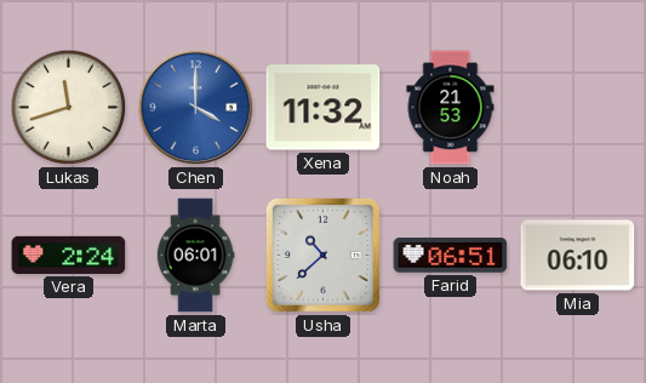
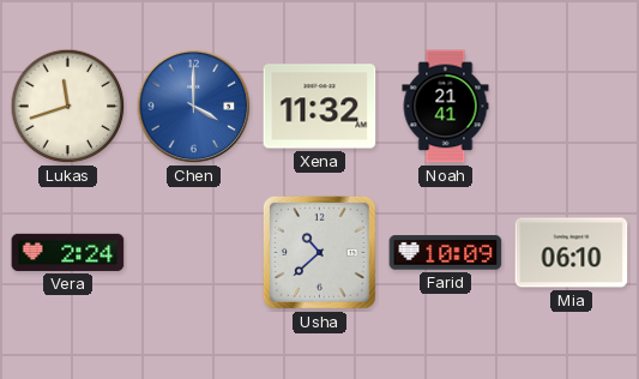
Noah: 21:53 -> 21:41 (446, 107)
Marta: 06:01 -> none (195, 256)
Farid: 06:51 -> 10:09 (446, 253)
